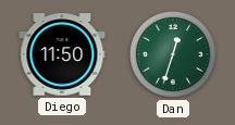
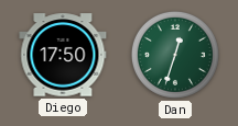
Diego: 11:50 -> 17:50 (63, 55)
